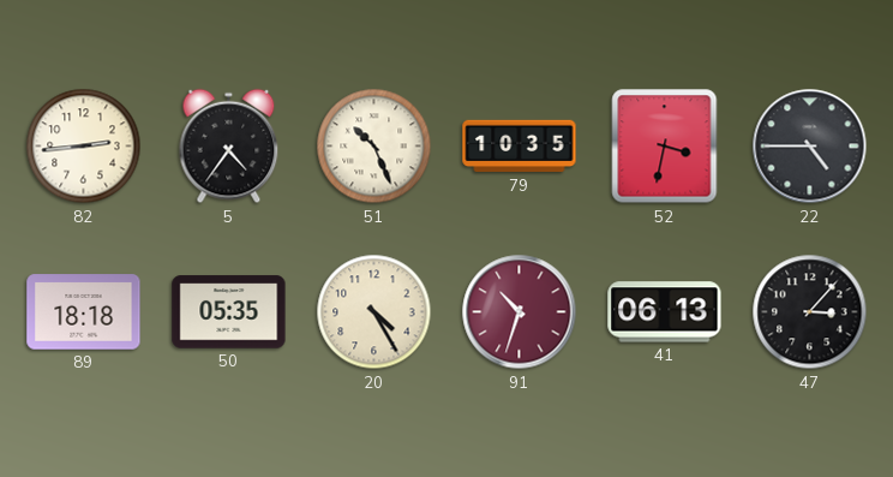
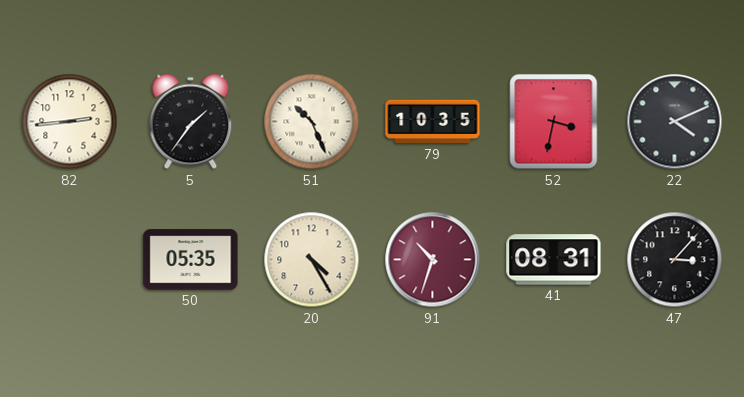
5: 4:36 -> 1:36 (191, 122)
22: 4:45 -> 4:11 (675, 122)
89: 18:18 -> none (84, 312)
41: 06:13 -> 08:31 (554, 260)
